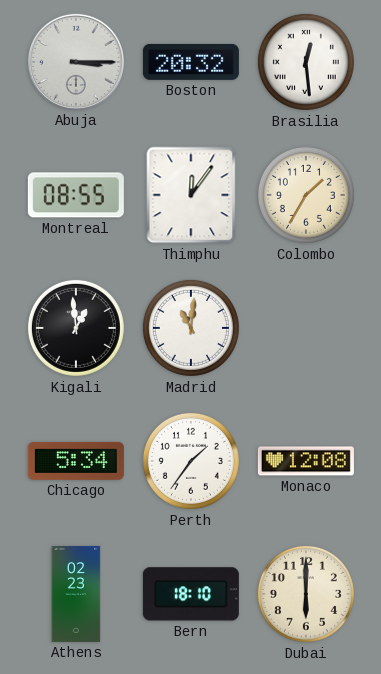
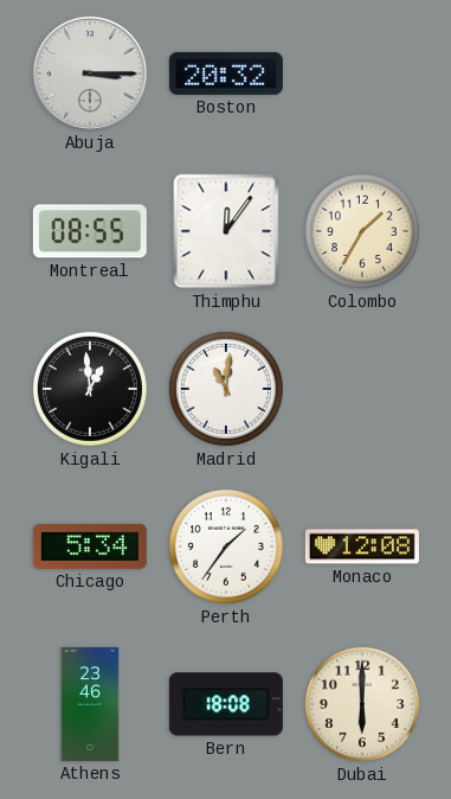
Brasilia: 12:29 -> none (306, 62)
Athens: 02:23 -> 23:46 (90, 704)
Bern: 18:10 -> 18:08 (226, 704)
